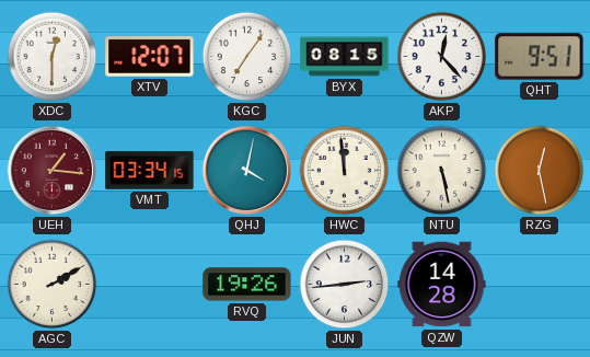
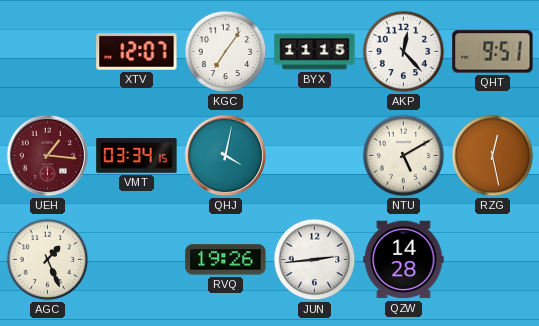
XDC: 12:30 -> none (53, 57)
BYX: 08:15 -> 11:15 (315, 52)
HWC: 11:59 -> none (345, 171)
NTU: 5:28 -> 5:10 (404, 156)
AGC: 2:10 -> 1:26 (48, 260)
